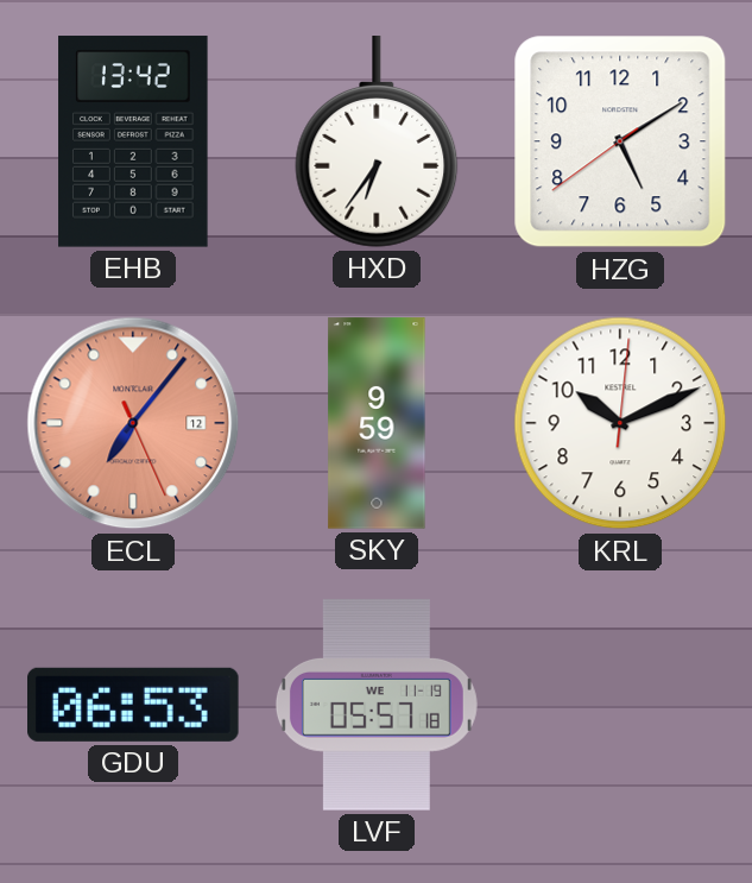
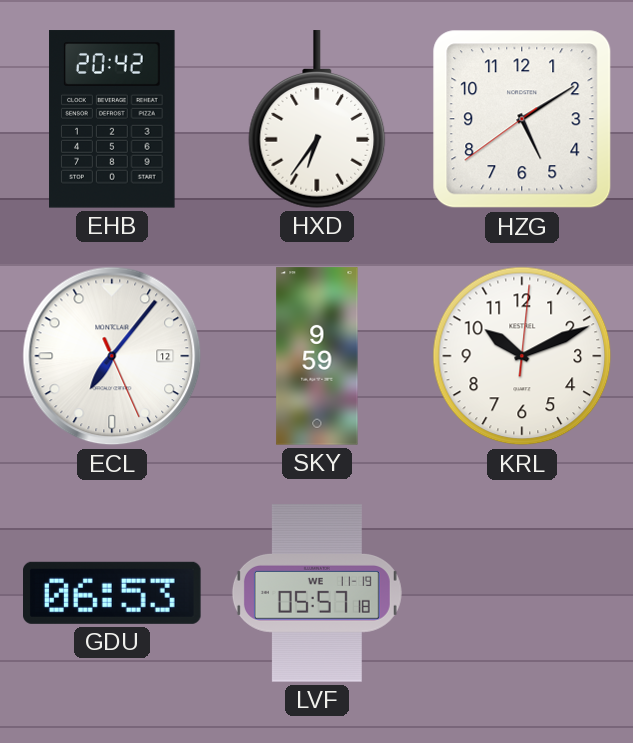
EHB: 13:42 -> 20:42 (112, 119)
ECL dial: salmon -> white (112, 356)
